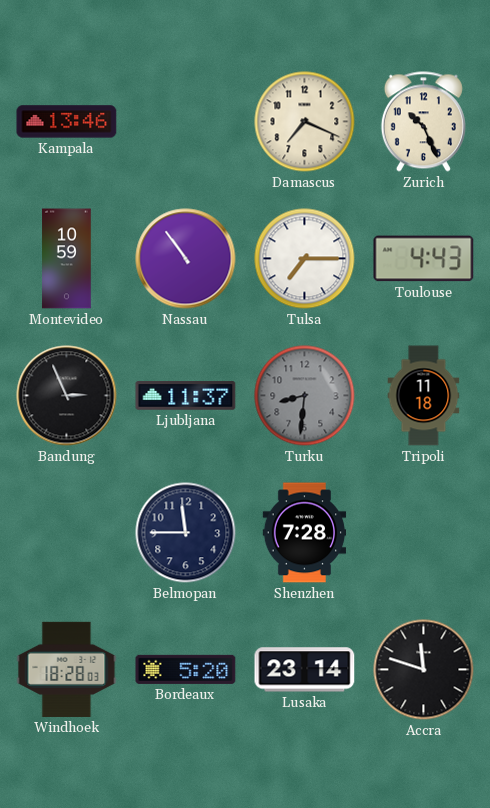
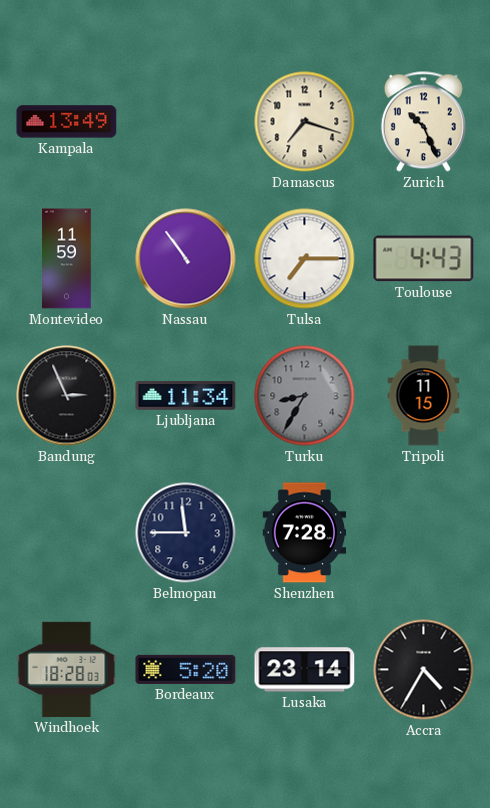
Kampala: 13:46 -> 13:49 (67, 122)
Damascus: 7:19 -> 7:18 (305, 122)
Montevideo: 10:59 -> 11:59 (67, 259)
Ljubljana: 11:37 -> 11:34 (186, 396)
Turku: 8:31 -> 8:35 (305, 396)
Tripoli: 11:18 -> 11:15 (424, 396)
Accra: 11:48 -> 4:35 (424, 670)
